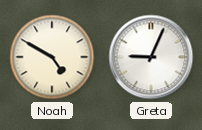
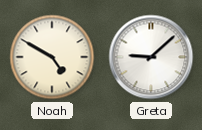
Greta: 9:04 -> 9:08 (151, 57)
